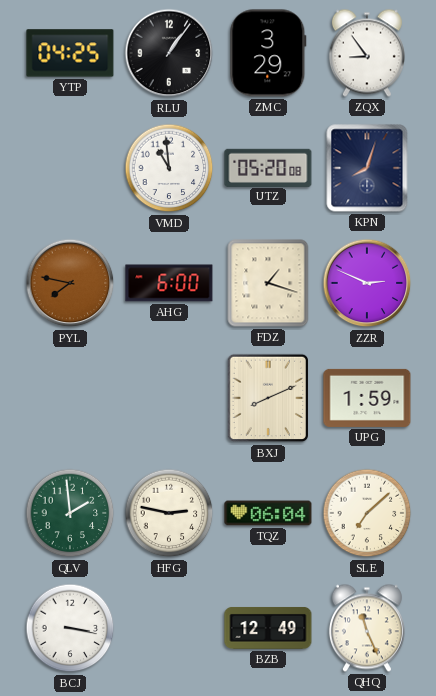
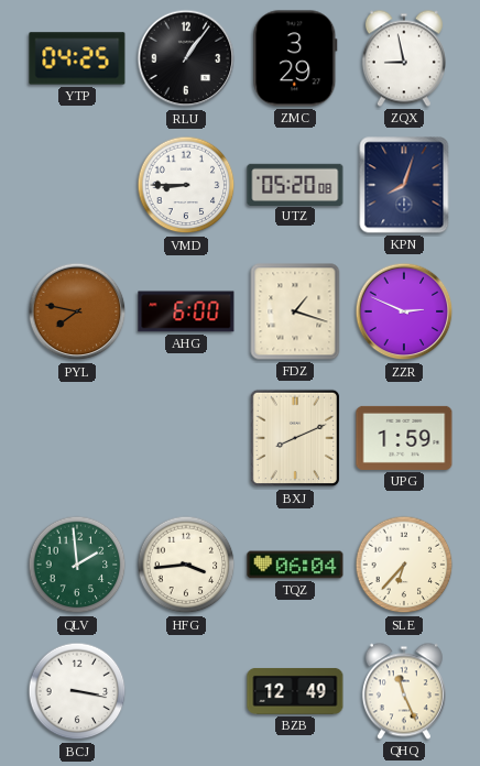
ZQX: 8:54 -> 8:58 (404, 58)
VMD: 10:59 -> 8:45 (186, 185)
HFG: 2:47 -> 3:44 (186, 565)
SLE: 7:08 -> 6:37 (404, 565)
